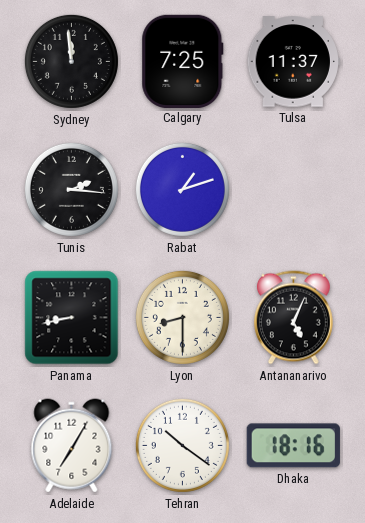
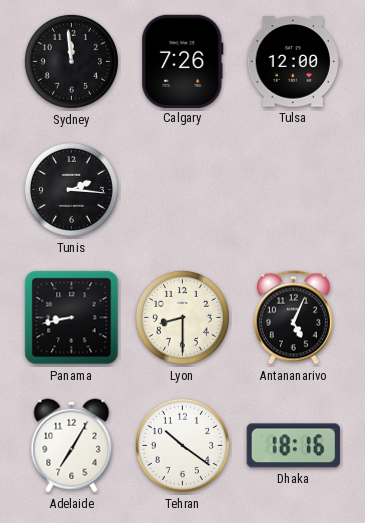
Calgary: 7:25 -> 7:26 (183, 61)
Tulsa: 11:37 -> 12:00 (293, 62)
Rabat: 1:12 -> none (182, 189)
